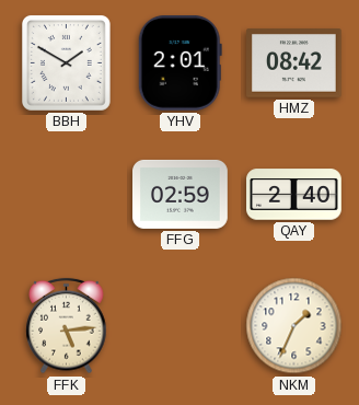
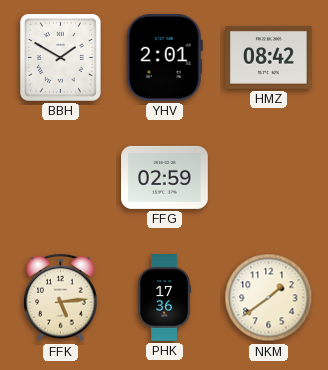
QAY: 2:40 -> none (294, 195)
PHK: none -> 17:36 (164, 298)
NKM: 1:34 -> 1:39 (269, 298)
